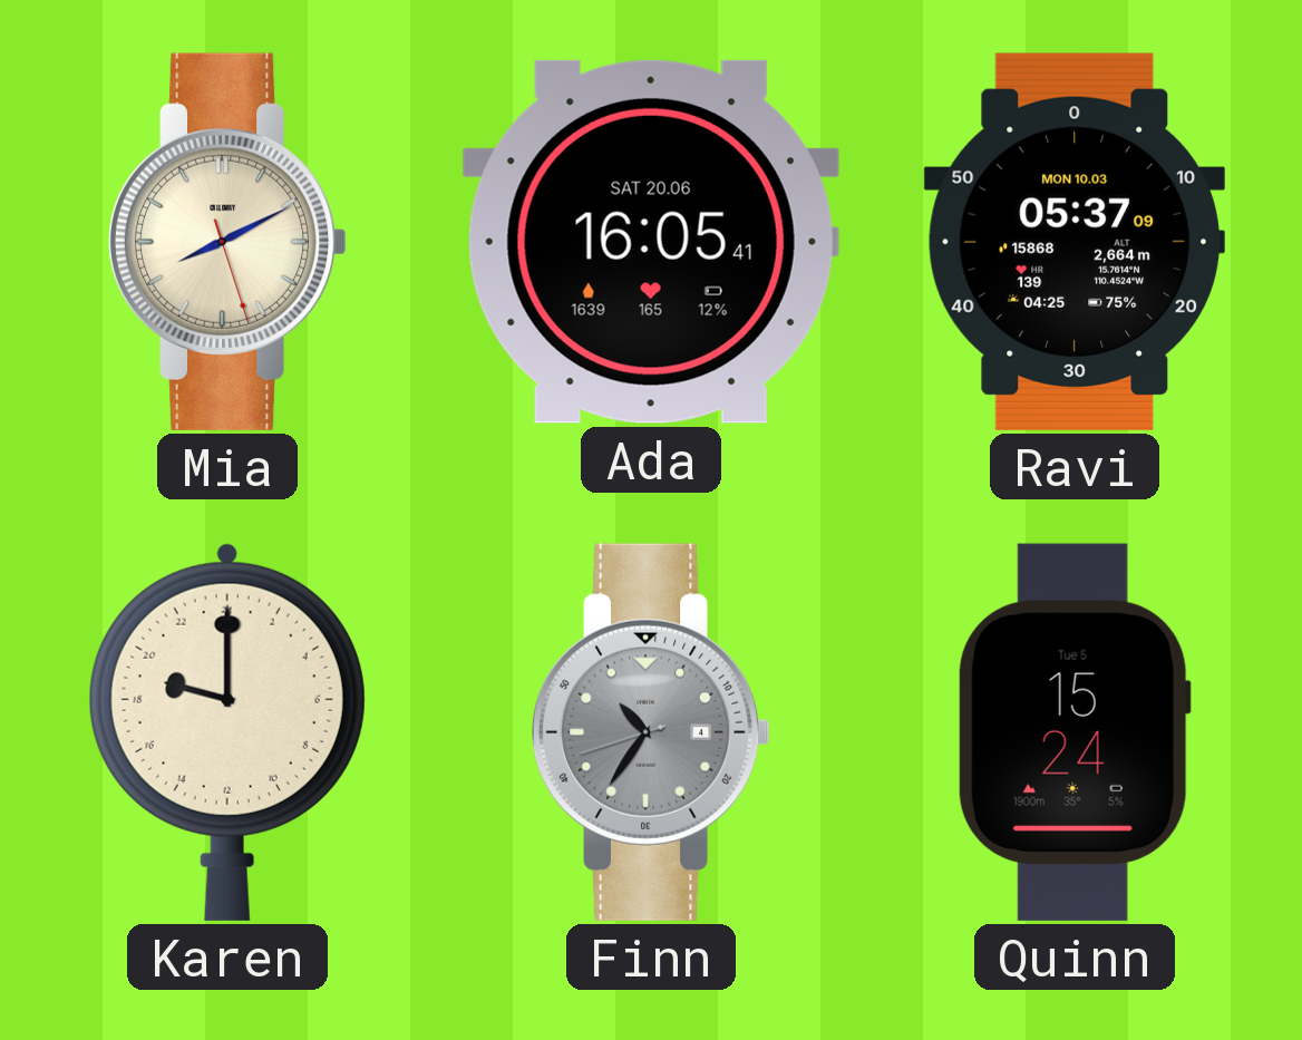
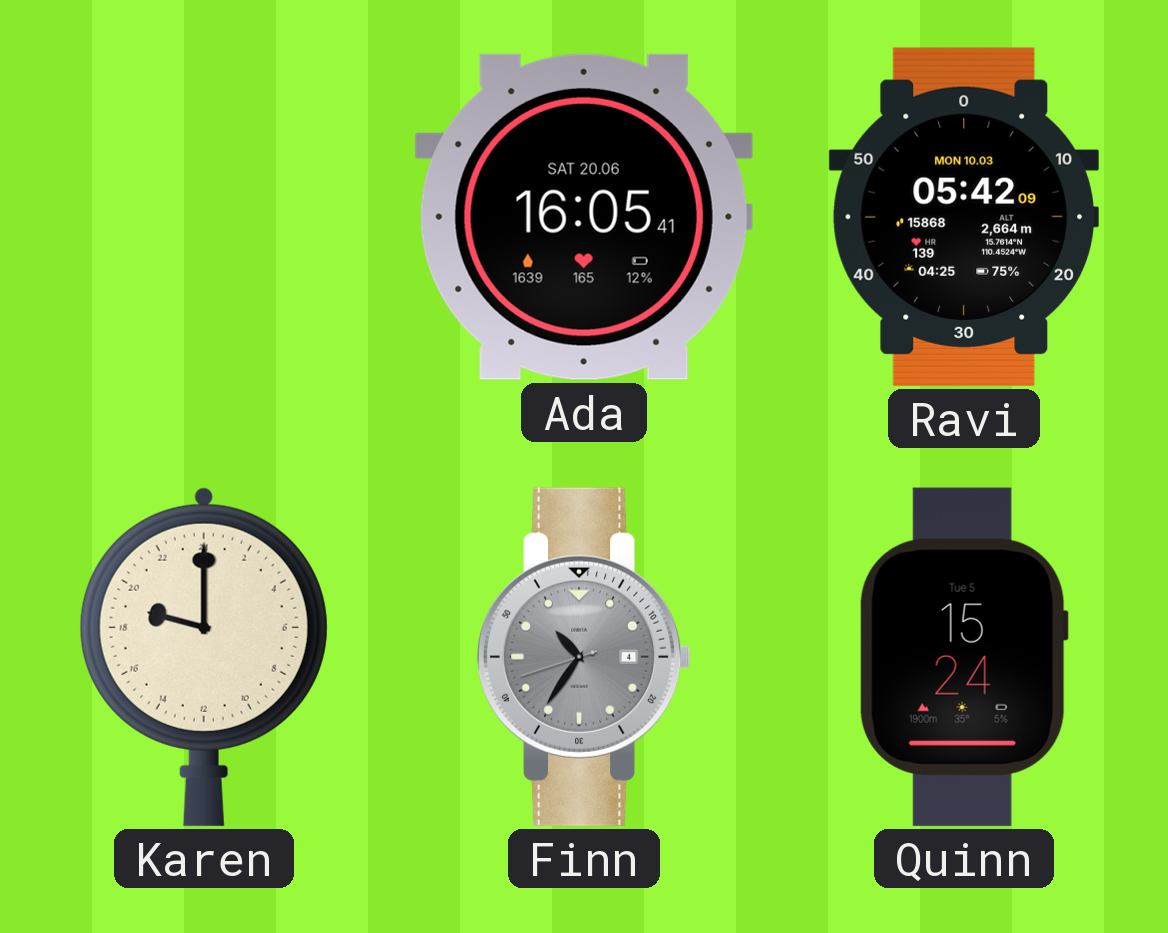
Mia: 8:10 -> none (227, 242)
Ravi: 05:37 -> 05:42 (964, 217)
